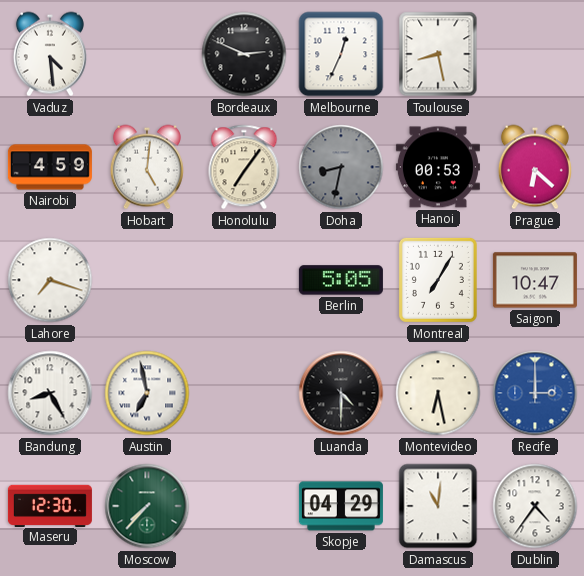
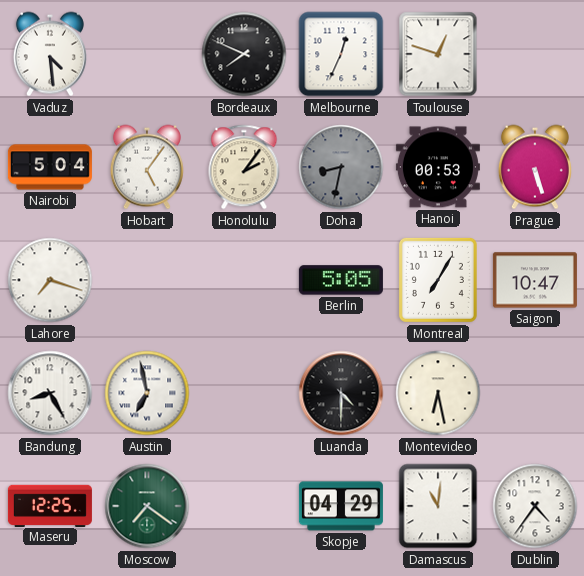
Bordeaux: 2:49 -> 7:49 (244, 54)
Toulouse: 8:28 -> 12:48 (438, 54)
Nairobi: 4:59 -> 5:04 (50, 167)
Hobart: 5:01 -> 5:06 (147, 167)
Honolulu: 7:06 -> 2:06 (244, 167)
Prague: 6:22 -> 5:27 (535, 167)
Recife: 3:00 -> none (535, 393)
Maseru: 12:30 -> 12:25 (50, 505)
Moscow: 7:37 -> 7:21 (147, 506)
